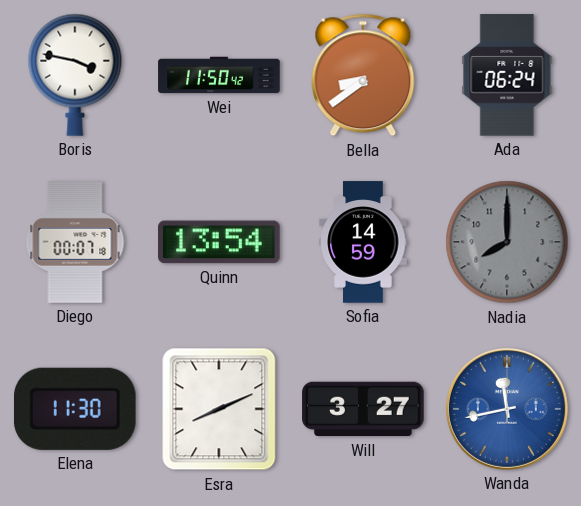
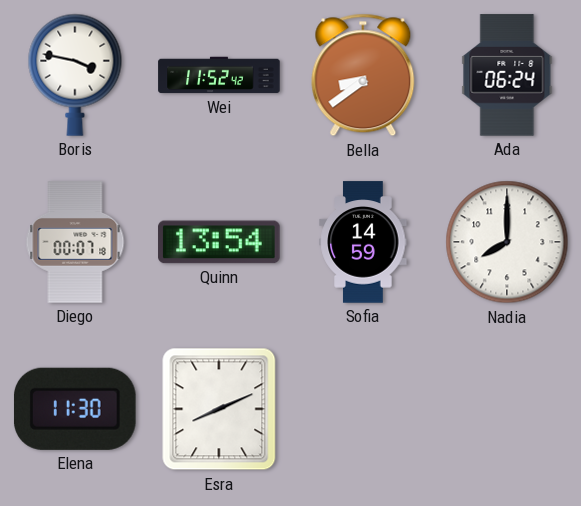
Wei: 11:50 -> 11:52 (219, 75)
Nadia dial: grey -> white (507, 242)
Will: 3:27 -> none (363, 409)
Wanda: 11:43 -> none (507, 409)
